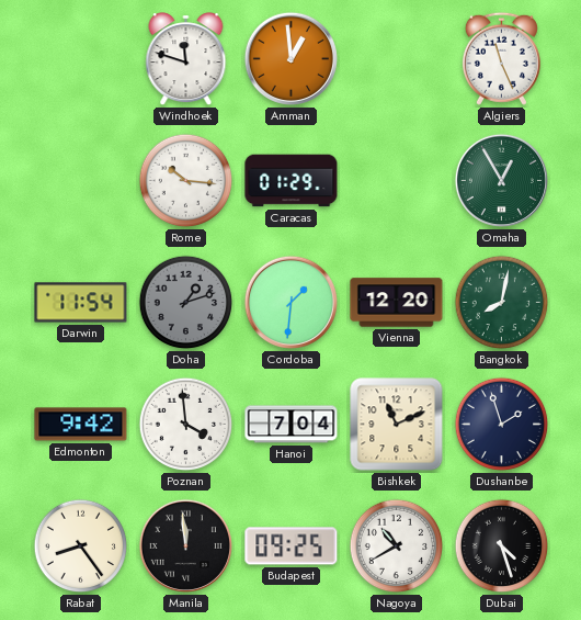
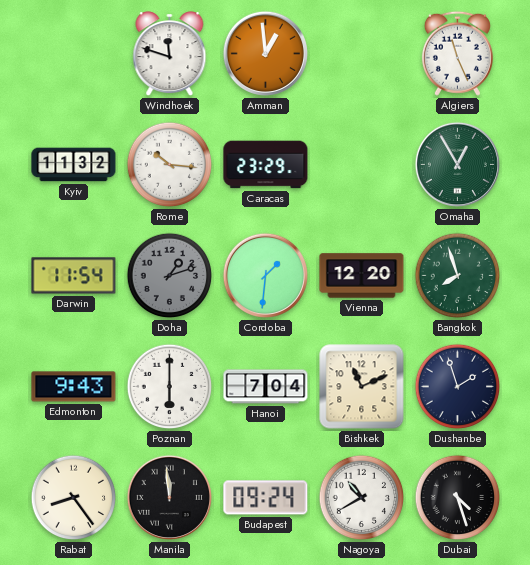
Kyiv: none -> 11:32 (74, 165)
Caracas: 01:29 -> 23:29 (266, 165)
Bangkok: 8:02 -> 7:57 (458, 276)
Edmonton: 9:42 -> 9:43 (74, 387)
Poznan: 3:59 -> 6:00 (170, 387)
Budapest: 09:25 -> 09:24 (266, 498)
